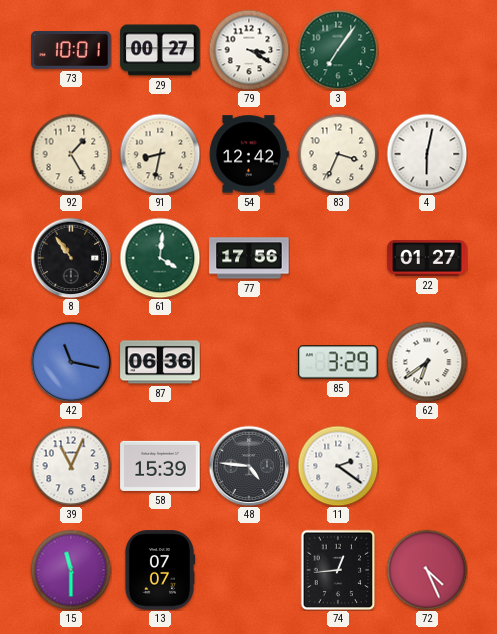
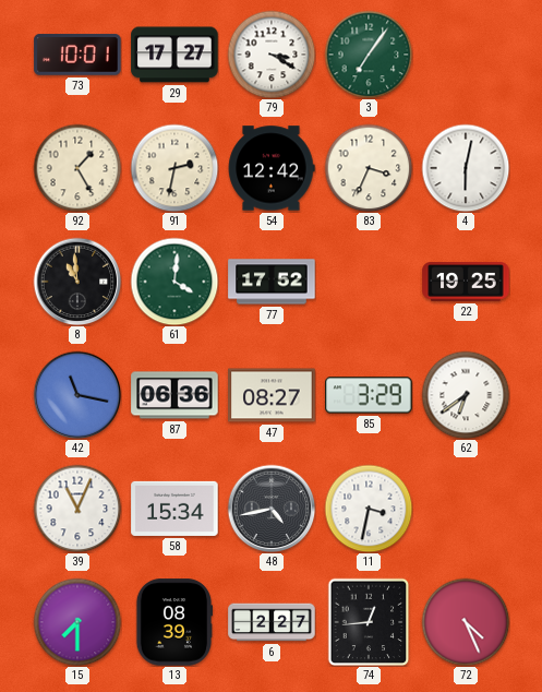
29: 00:27 -> 17:27 (174, 55)
91: 8:32 -> 2:32 (174, 168)
8: 10:54 -> 10:59 (77, 282)
77: 17:56 -> 17:52 (272, 282)
22: 01:27 -> 19:25 (466, 282)
47: none -> 08:27 (272, 395)
58: 15:39 -> 15:34 (174, 509)
48: 4:46 -> 4:43 (272, 509)
11: 2:21 -> 3:32 (369, 509)
15: 11:30 -> 7:30 (77, 622)
13: 07:07 -> 08:39 (174, 622)
6: none -> 2:27 (272, 622)
